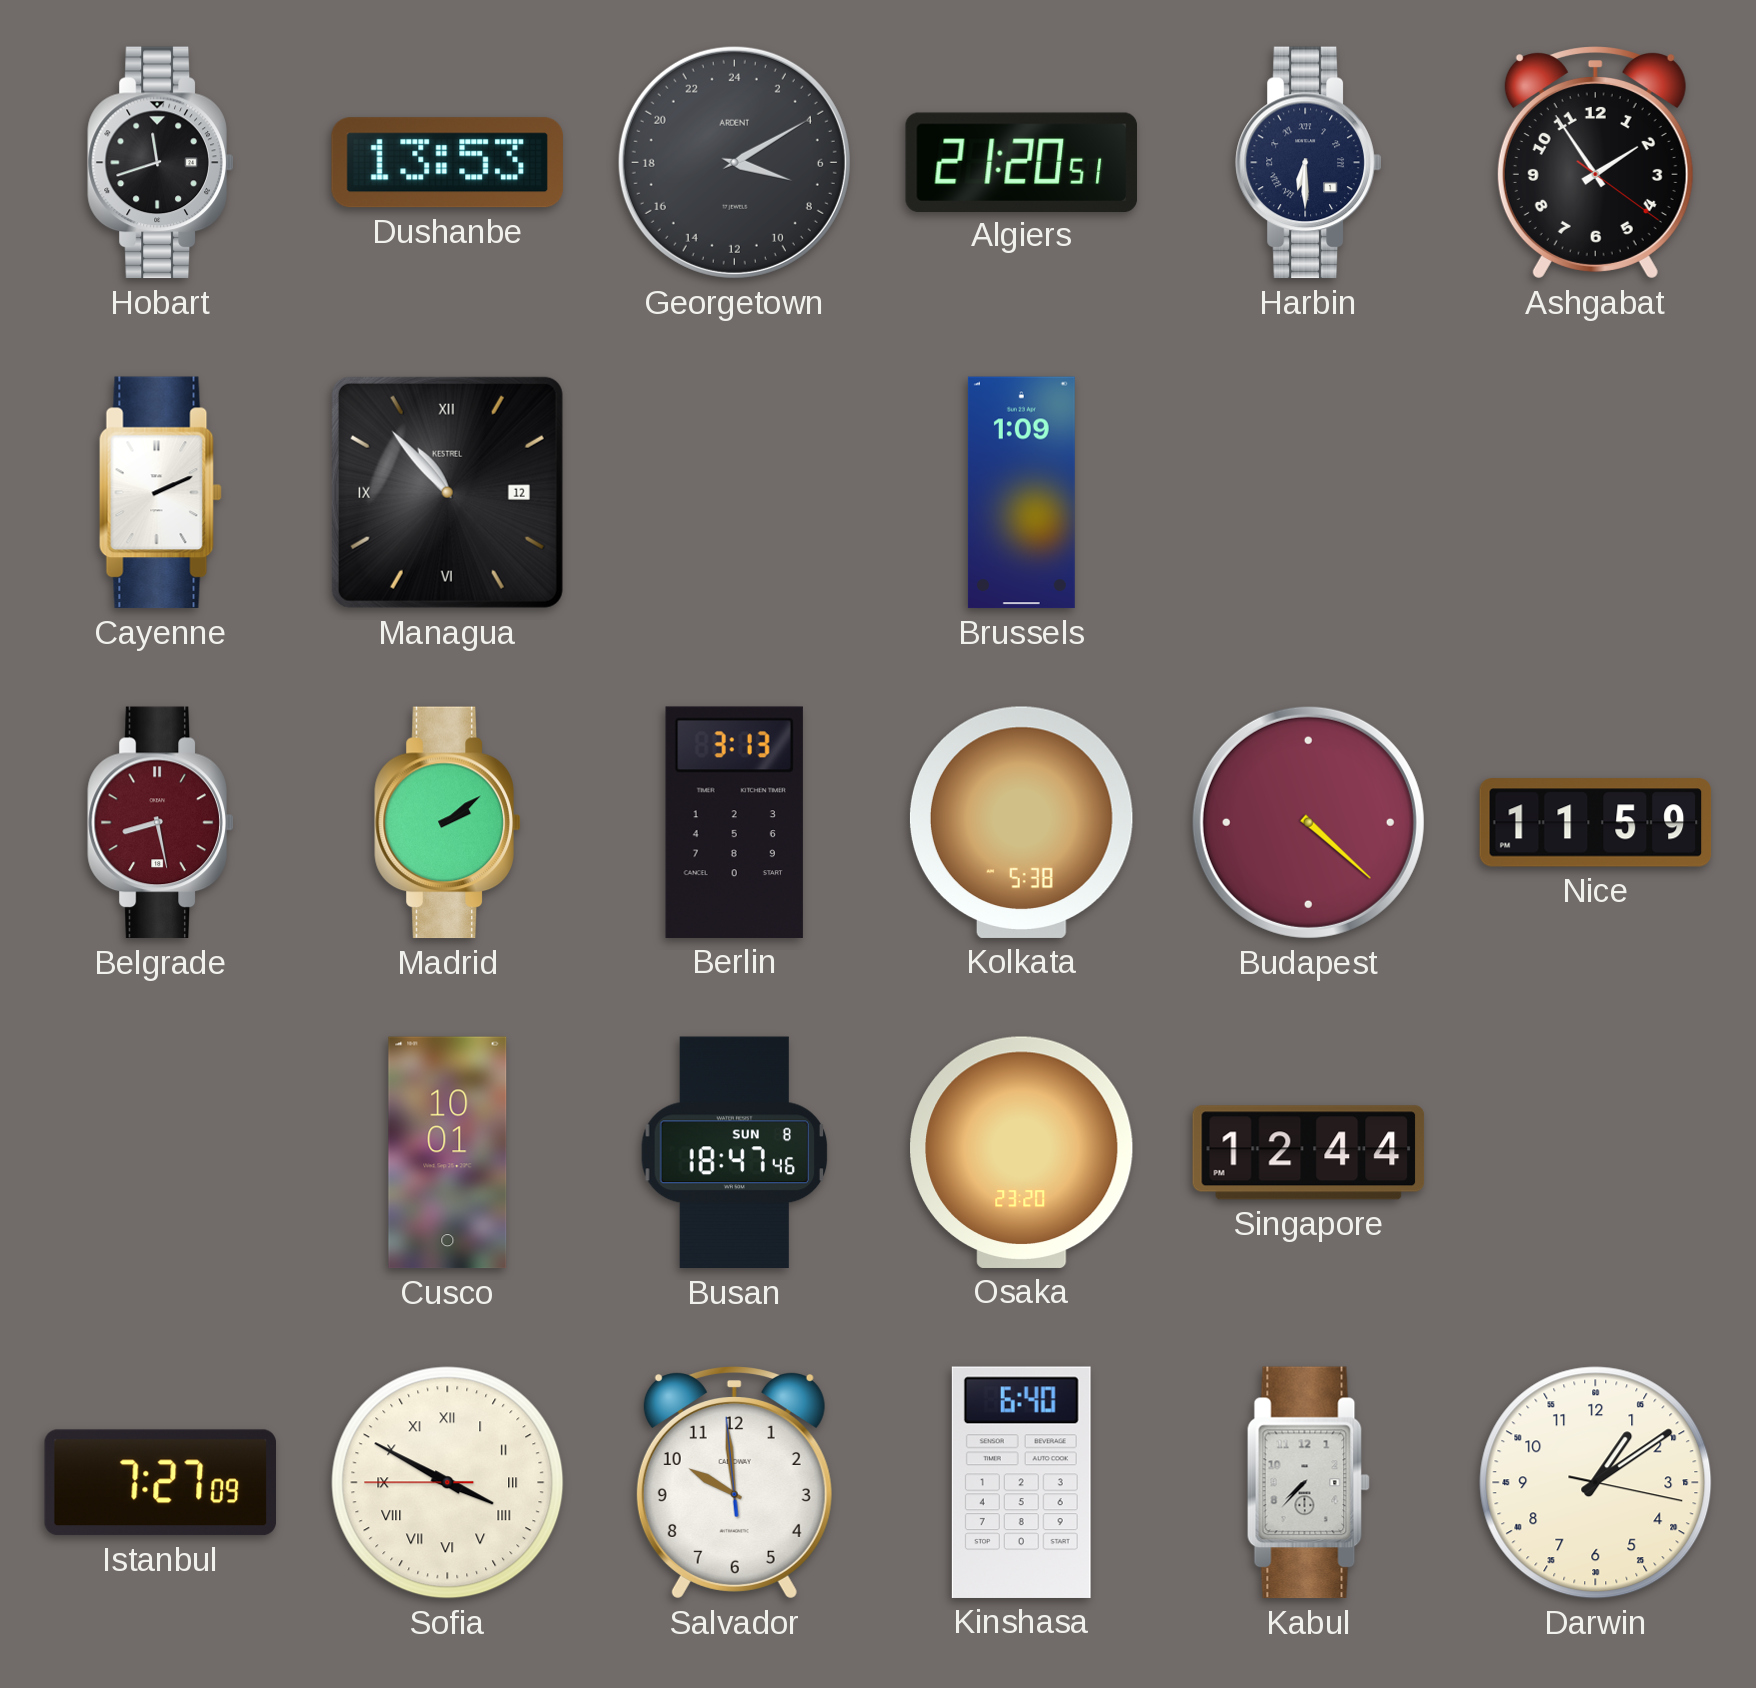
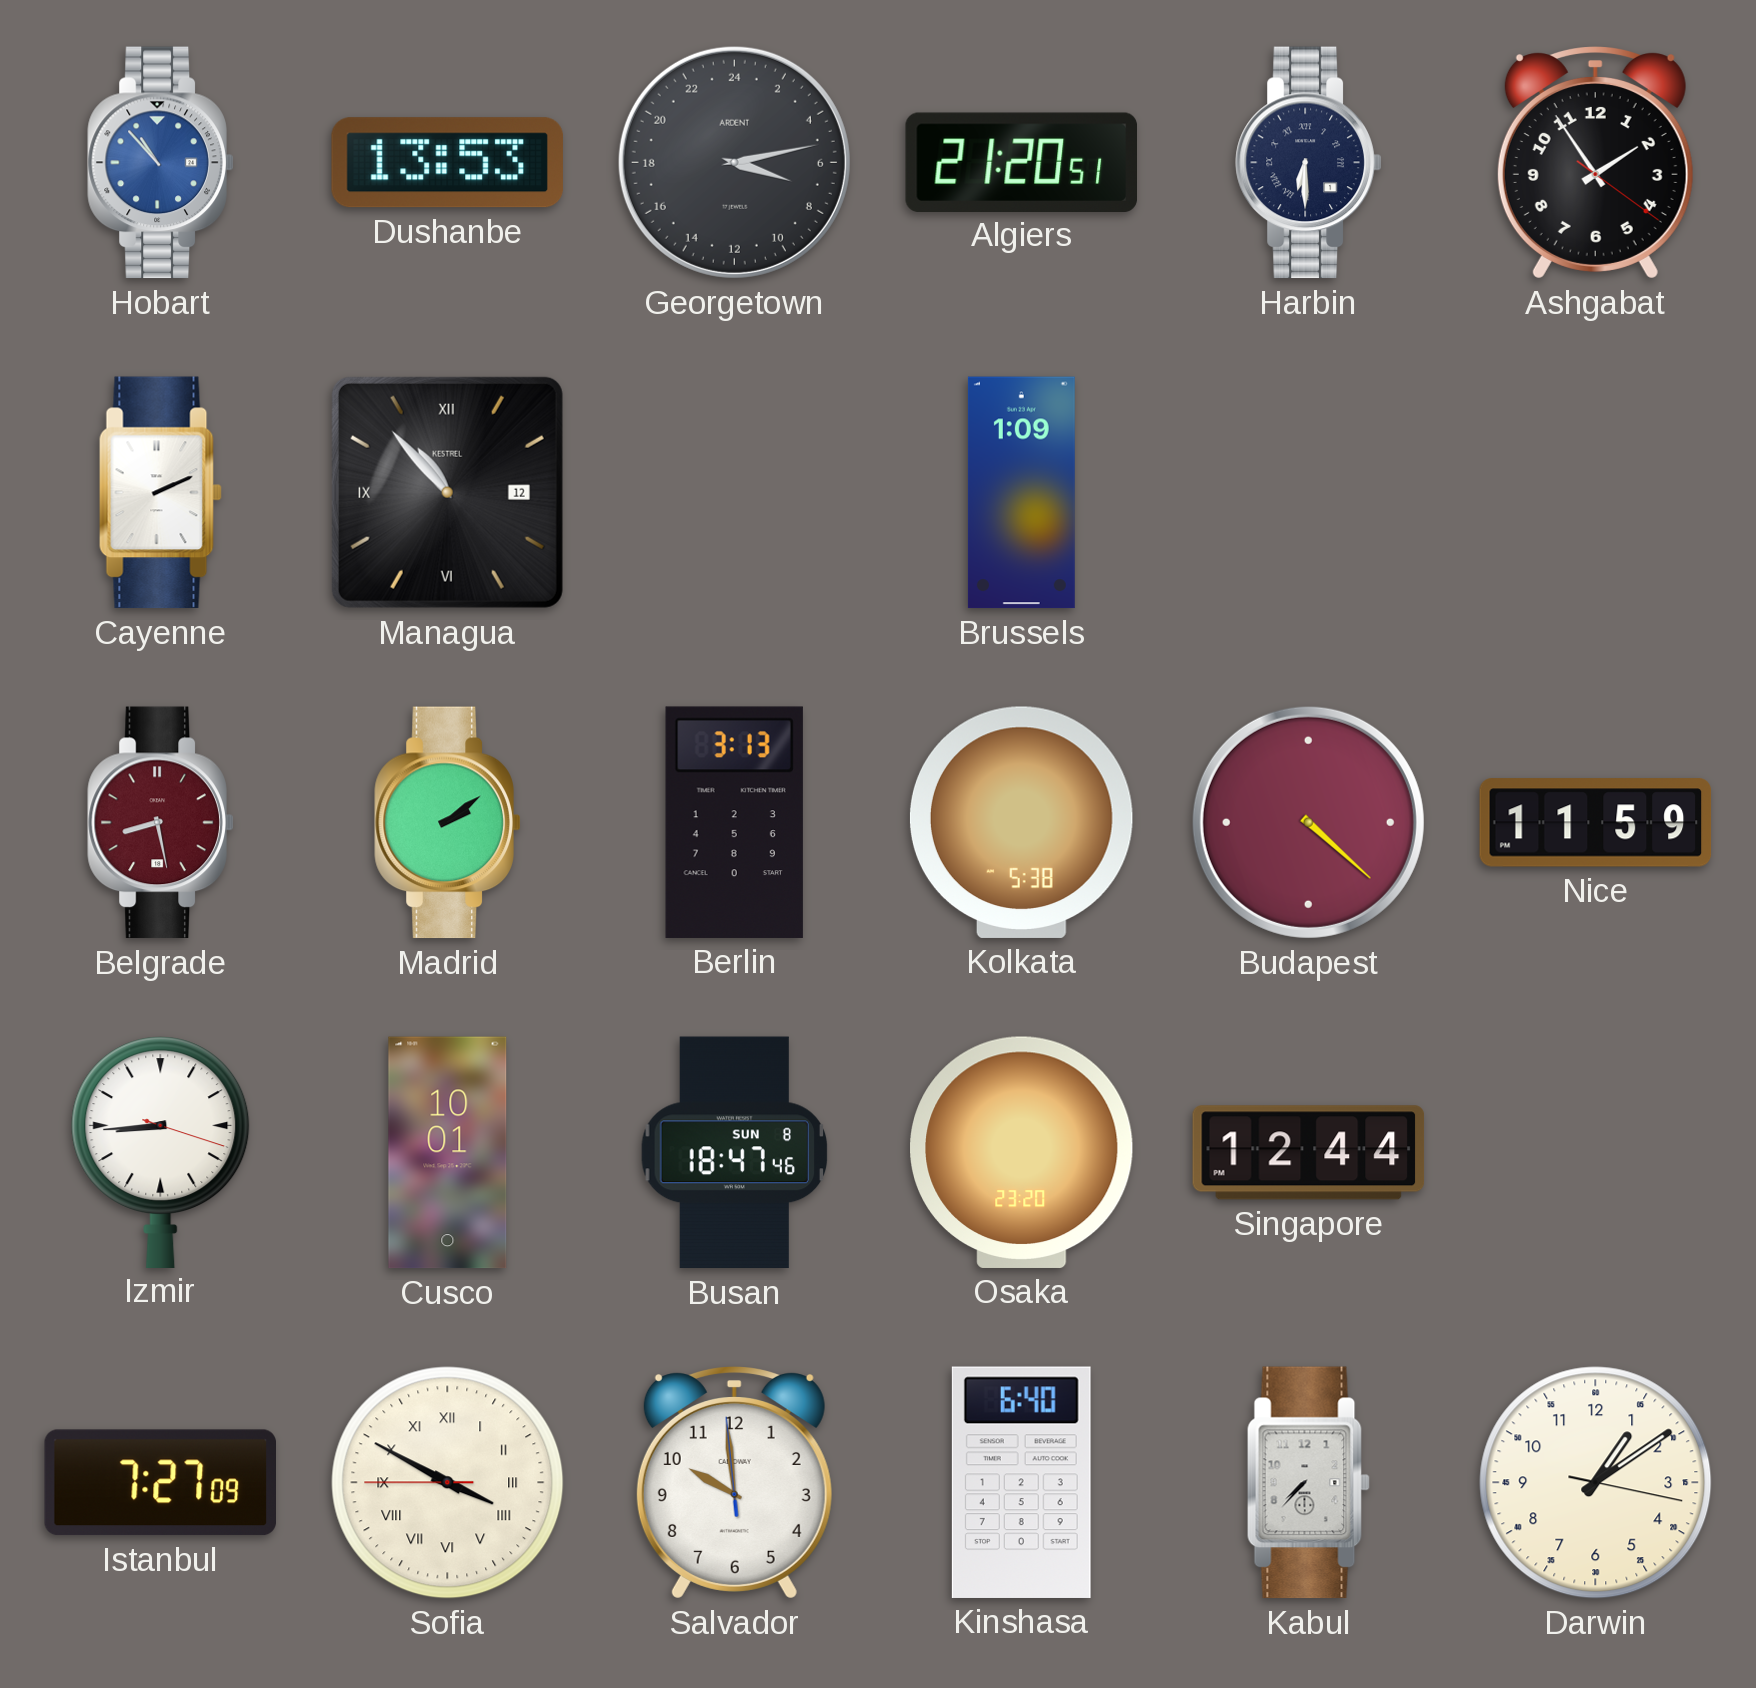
Hobart: 11:42 -> 10:53 (161, 163)
Hobart dial: black -> blue (161, 163)
Georgetown: 7:10 -> 7:13 (734, 162)
Izmir: none -> 8:44 (161, 1152)
